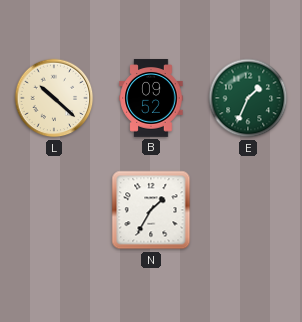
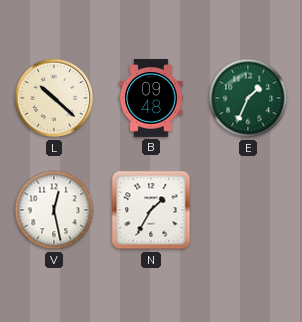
B: 09:52 -> 09:48 (151, 98)
V: none -> 12:28 (54, 210)
